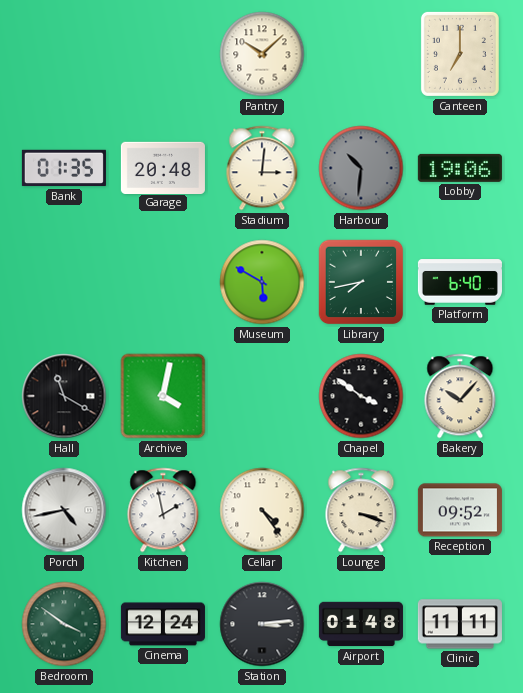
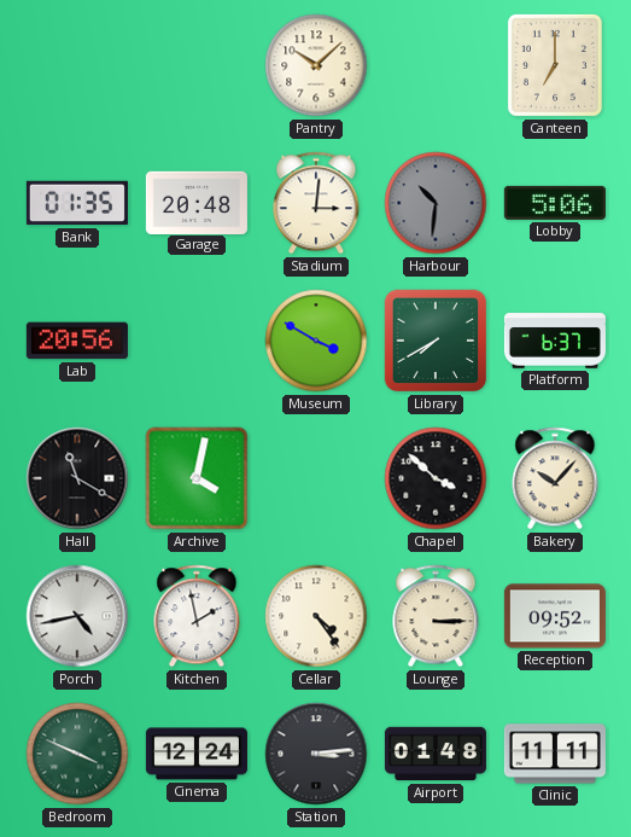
Lobby: 19:06 -> 5:06 (555, 203)
Lab: none -> 20:56 (77, 341)
Museum: 5:50 -> 3:50 (316, 341)
Library: 7:43 -> 7:40 (436, 341)
Platform: 6:40 -> 6:37 (555, 341)
Chapel: 3:51 -> 3:52 (436, 478)
Lounge: 3:18 -> 3:15 (436, 616)
Bedroom: 3:51 -> 3:49 (77, 754)
